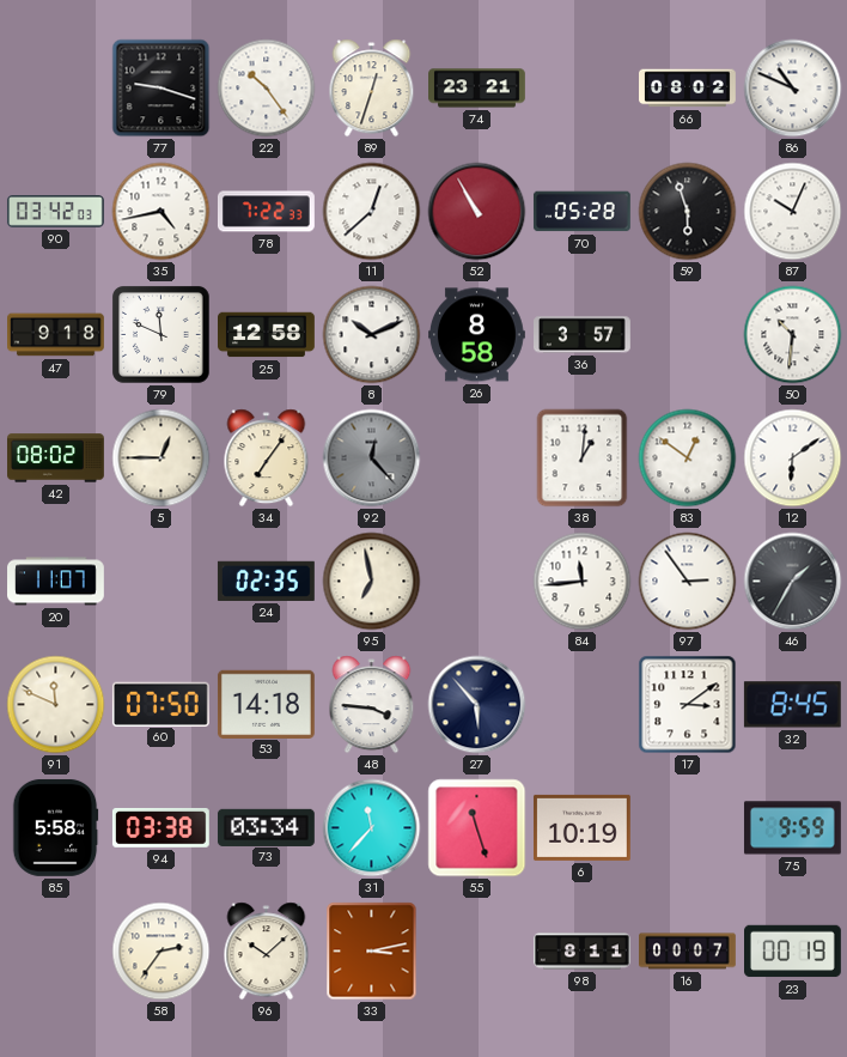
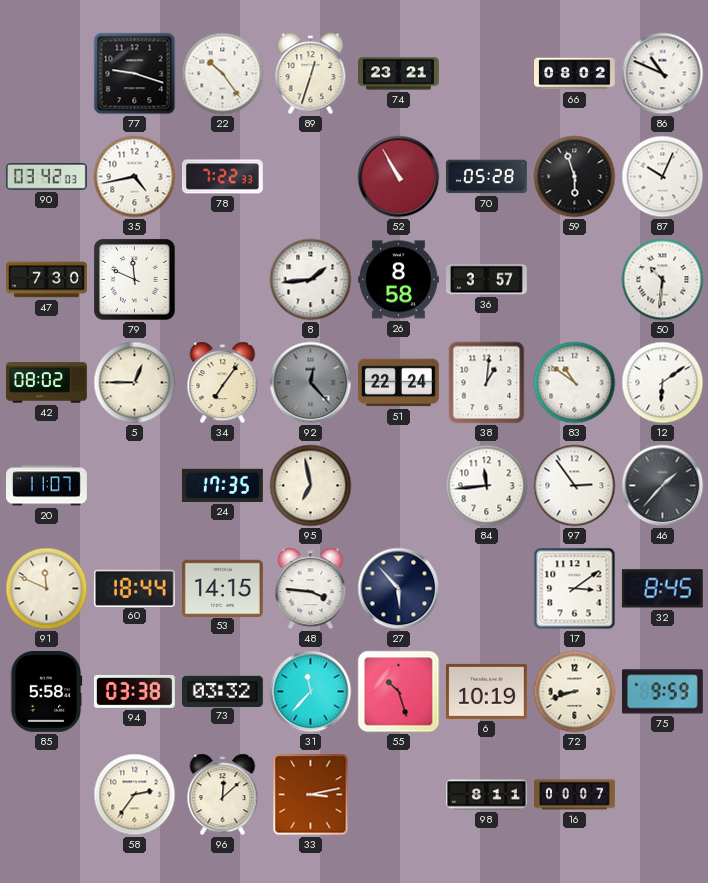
11: 12:38 -> none (372, 212)
47: 9:18 -> 7:30 (47, 280)
25: 12:58 -> none (267, 335)
8: 10:11 -> 1:44 (311, 280)
51: none -> 22:24 (399, 383)
83: 12:51 -> 10:51 (575, 383)
24: 02:35 -> 17:35 (222, 485)
46: 1:35 -> 1:37 (663, 486)
60: 07:50 -> 18:44 (134, 588)
53: 14:18 -> 14:15 (222, 588)
73: 03:34 -> 03:32 (222, 691)
55: 11:27 -> 10:27 (399, 692)
72: none -> 8:42 (575, 692)
96: 10:08 -> 12:08 (223, 795)
23: 00:19 -> none (793, 952)
